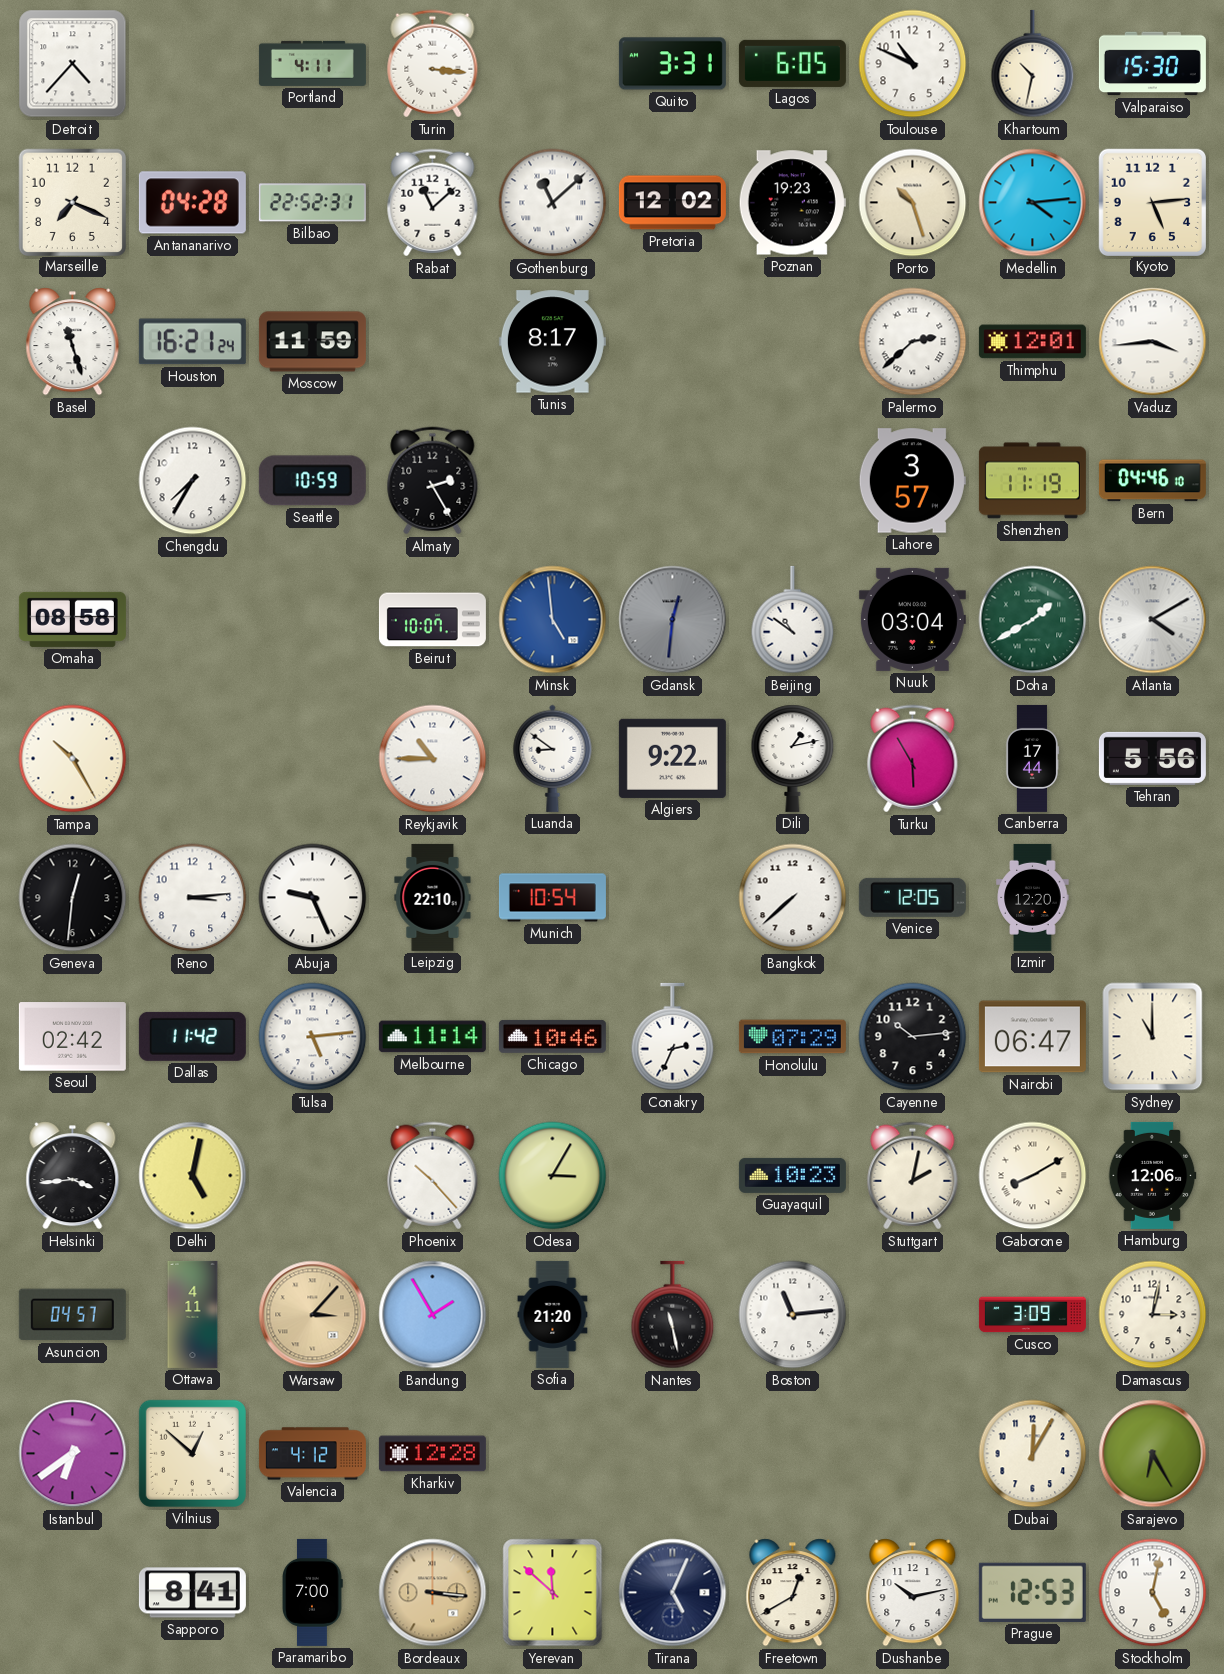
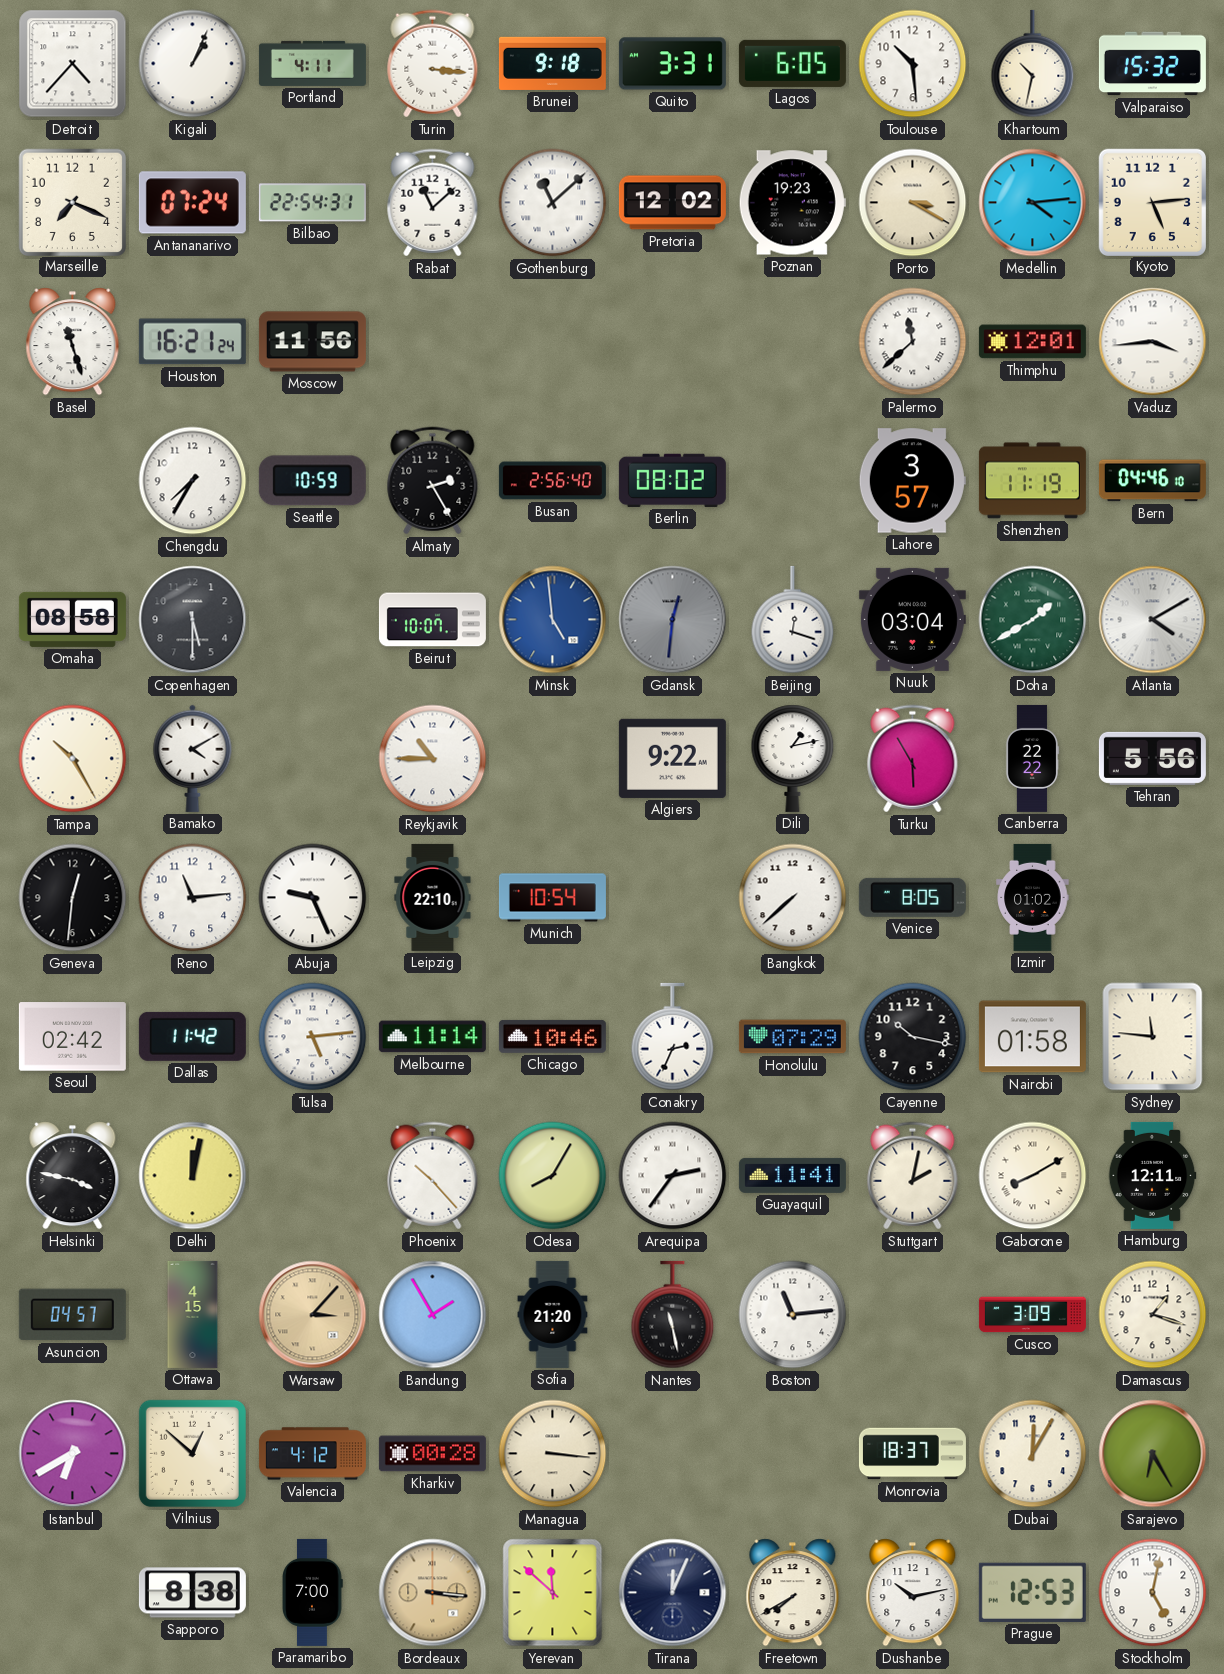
Kigali: none -> 1:04 (193, 64)
Brunei: none -> 9:18 (552, 63)
Toulouse: 10:49 -> 10:29 (913, 64)
Valparaiso: 15:30 -> 15:32 (1152, 64)
Antananarivo: 04:28 -> 07:24 (192, 203)
Bilbao: 22:52 -> 22:54 (312, 203)
Porto: 10:27 -> 3:20 (913, 203)
Moscow: 11:59 -> 11:56 (312, 342)
Tunis: 8:17 -> none (552, 342)
Palermo: 2:38 -> 11:38 (913, 342)
Busan: none -> 2:56 (552, 481)
Berlin: none -> 08:02 (672, 480)
Copenhagen: none -> 5:30 (193, 620)
Beijing: 10:51 -> 12:18 (793, 620)
Bamako: none -> 4:10 (193, 758)
Luanda: 8:51 -> none (553, 758)
Canberra: 17:44 -> 22:22 (1032, 758)
Reno: 3:14 -> 11:14 (193, 898)
Venice: 12:05 -> 8:05 (912, 897)
Izmir: 12:20 -> 01:02 (1033, 897)
Cayenne: 10:14 -> 10:17 (913, 1037)
Nairobi: 06:47 -> 01:58 (1032, 1037)
Sydney: 11:00 -> 11:46 (1153, 1037)
Helsinki: 3:44 -> 3:47 (73, 1176)
Delhi: 5:02 -> 12:02 (193, 1176)
Odesa: 3:05 -> 8:05 (553, 1176)
Arequipa: none -> 2:36 (673, 1176)
Guayaquil: 10:23 -> 11:41 (792, 1175)
Hamburg: 12:06 -> 12:11 (1152, 1175)
Ottawa: 4:11 -> 4:15 (193, 1314)
Damascus: 3:02 -> 1:18 (1153, 1315)
Istanbul: 6:39 -> 6:40 (73, 1454)
Kharkiv: 12:28 -> 00:28 (432, 1454)
Managua: none -> 3:16 (553, 1454)
Monrovia: none -> 18:37 (912, 1454)
Sapporo: 8:41 -> 8:38 (192, 1593)
Tirana: 5:04 -> 12:04 (673, 1593)
Freetown: 12:40 -> 7:40 (793, 1593)
